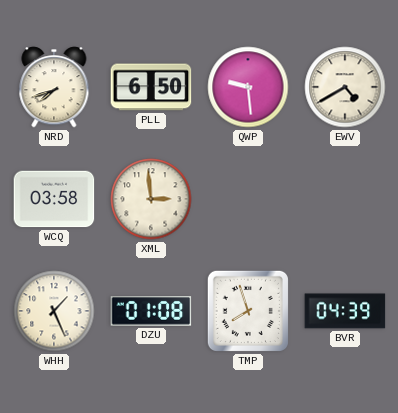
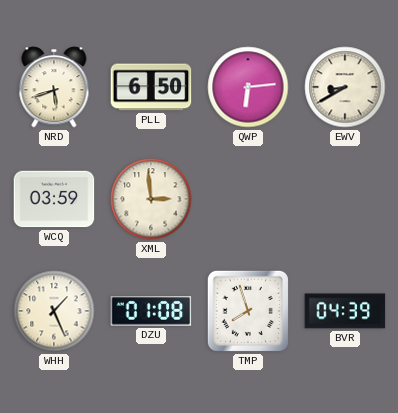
NRD: 7:42 -> 5:42 (54, 87)
QWP: 9:29 -> 6:14 (248, 87)
EWV: 4:40 -> 8:40 (345, 87)
WCQ: 03:58 -> 03:59 (54, 199)
